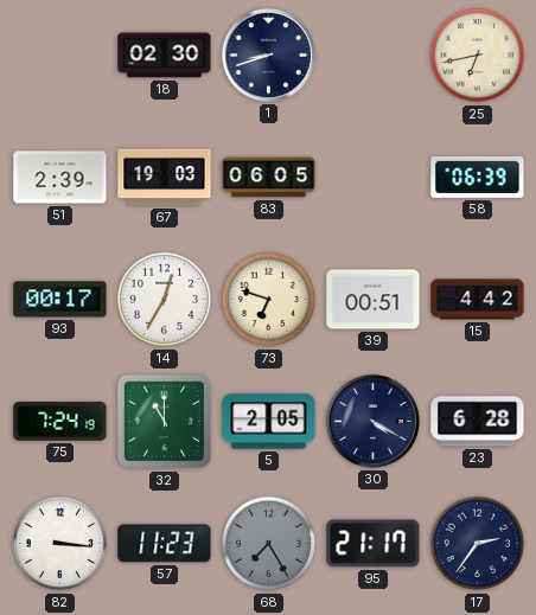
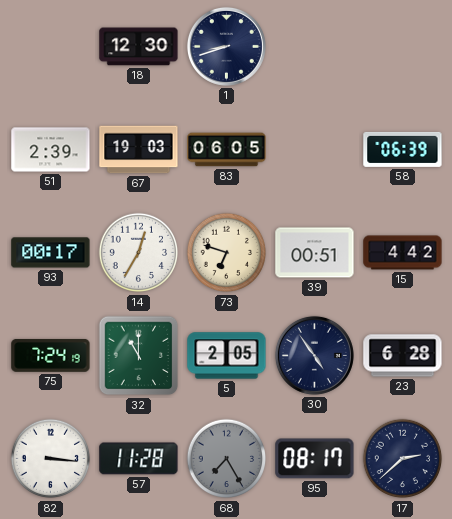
18: 02:30 -> 12:30 (139, 47)
25: 6:43 -> none (478, 56)
30: 4:20 -> 4:54 (314, 355)
57: 11:23 -> 11:28 (139, 459)
95: 21:17 -> 08:17 (315, 459)
17: 2:36 -> 2:38 (403, 459)
